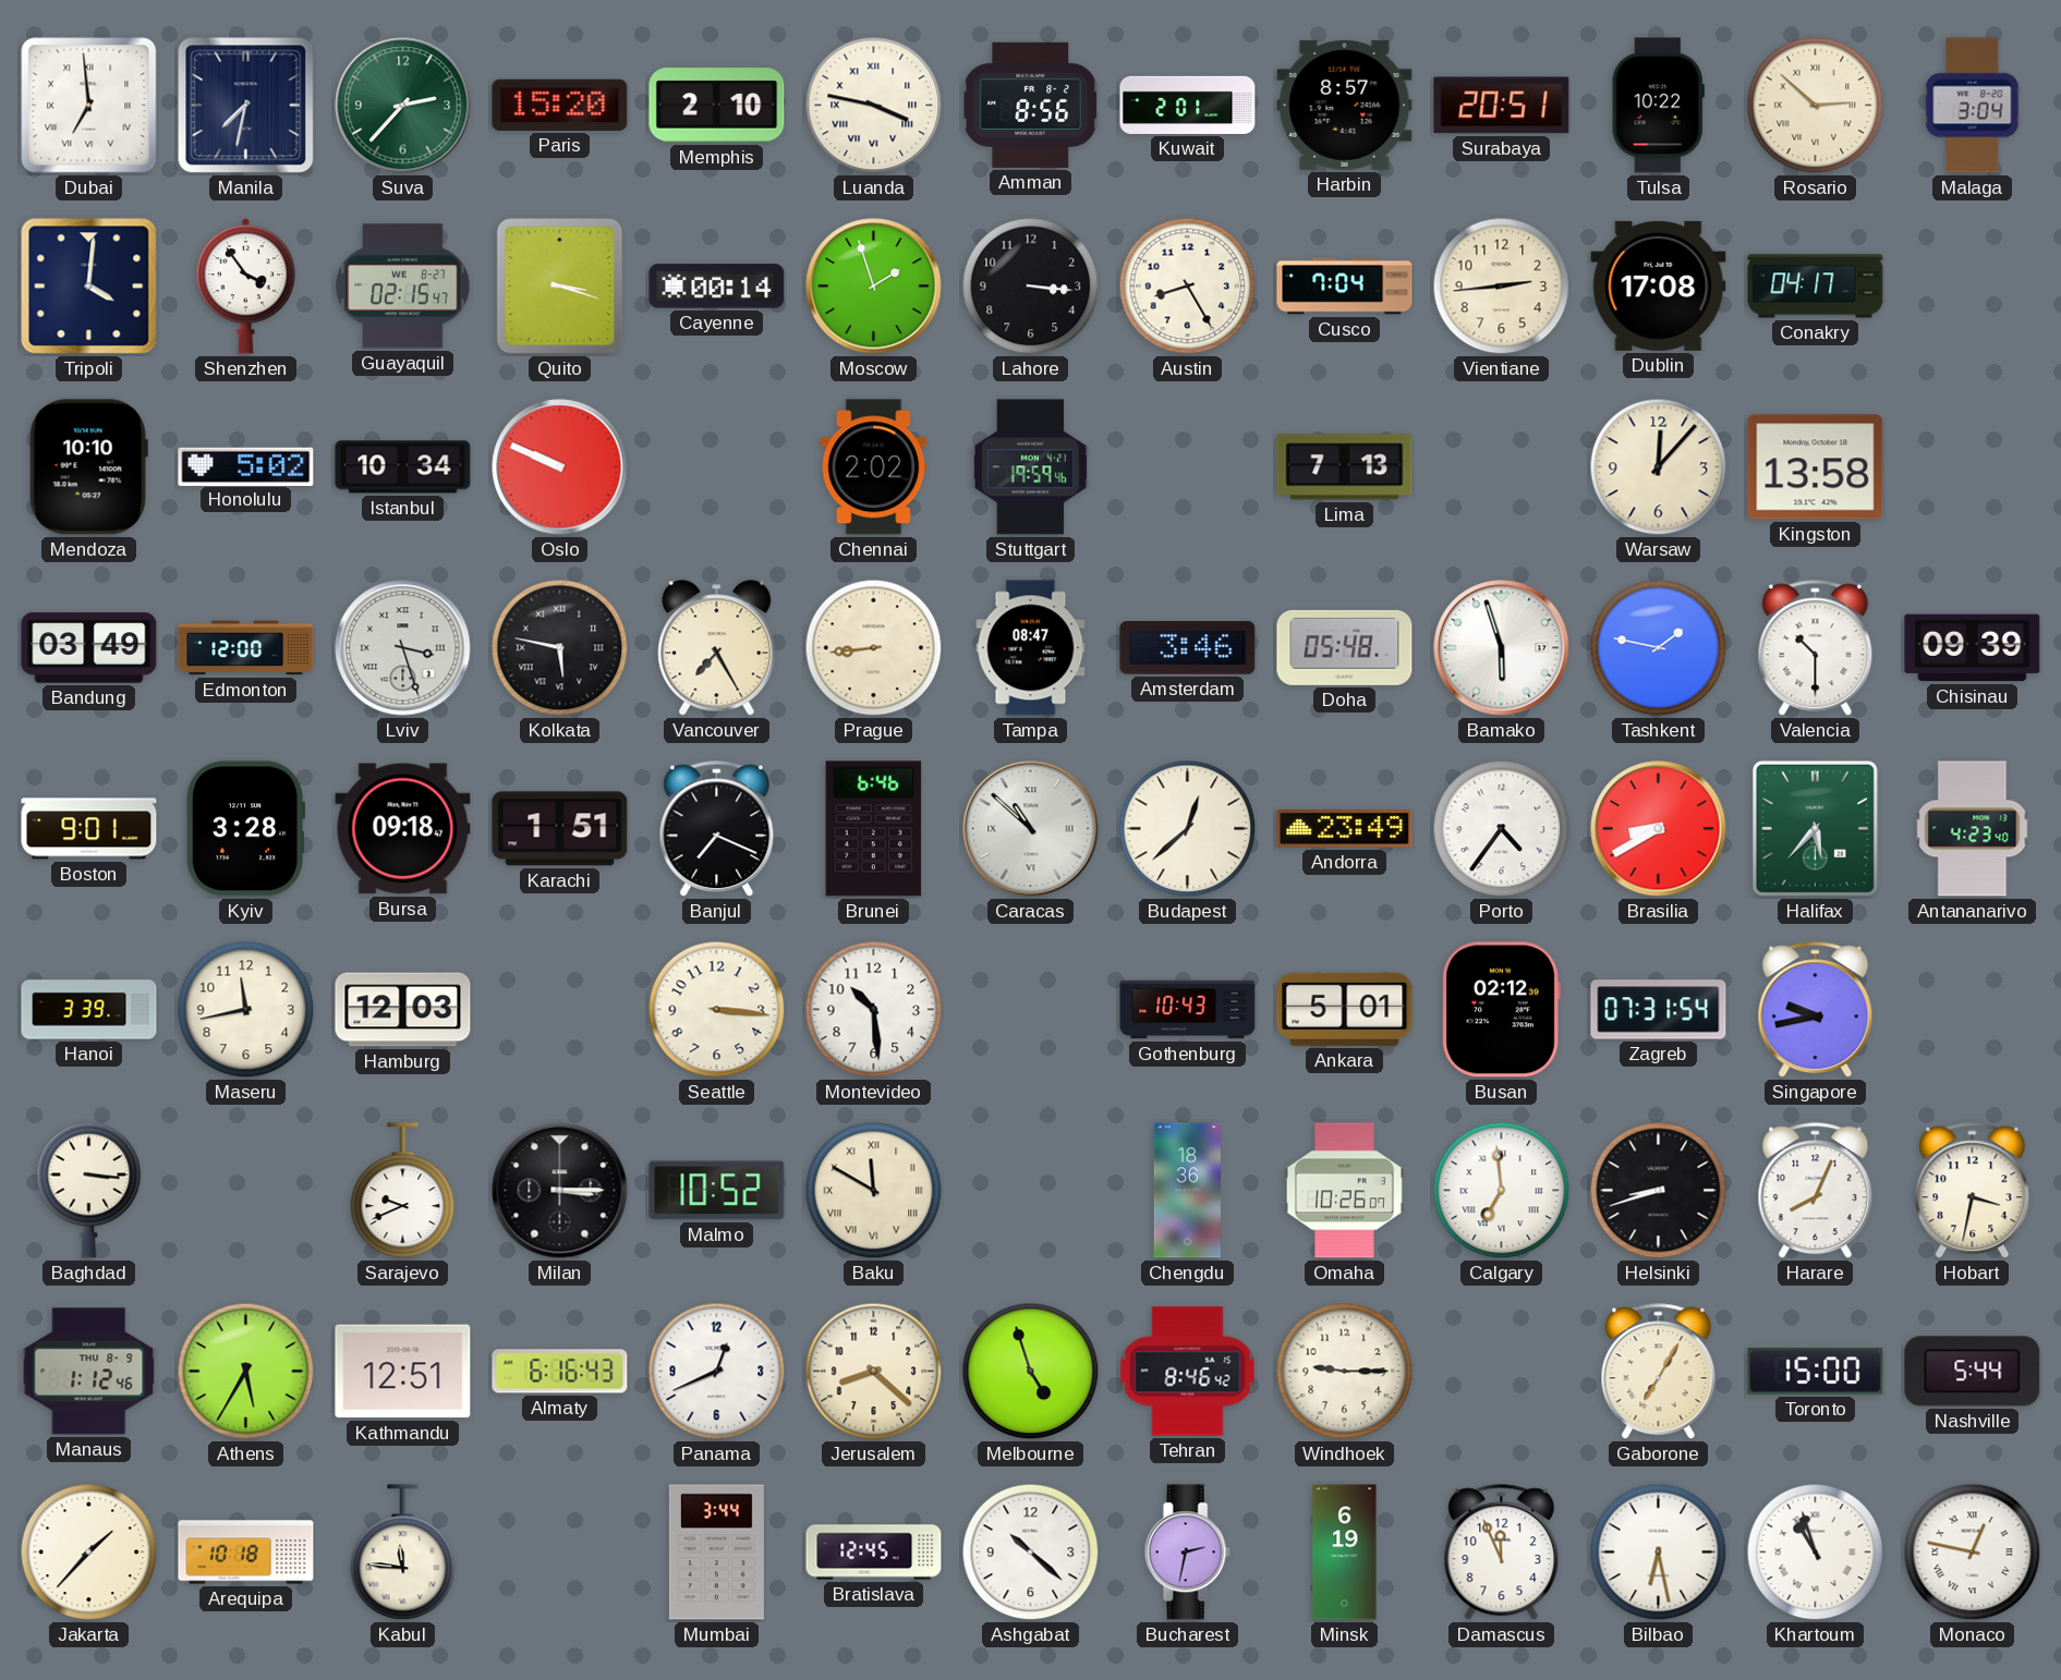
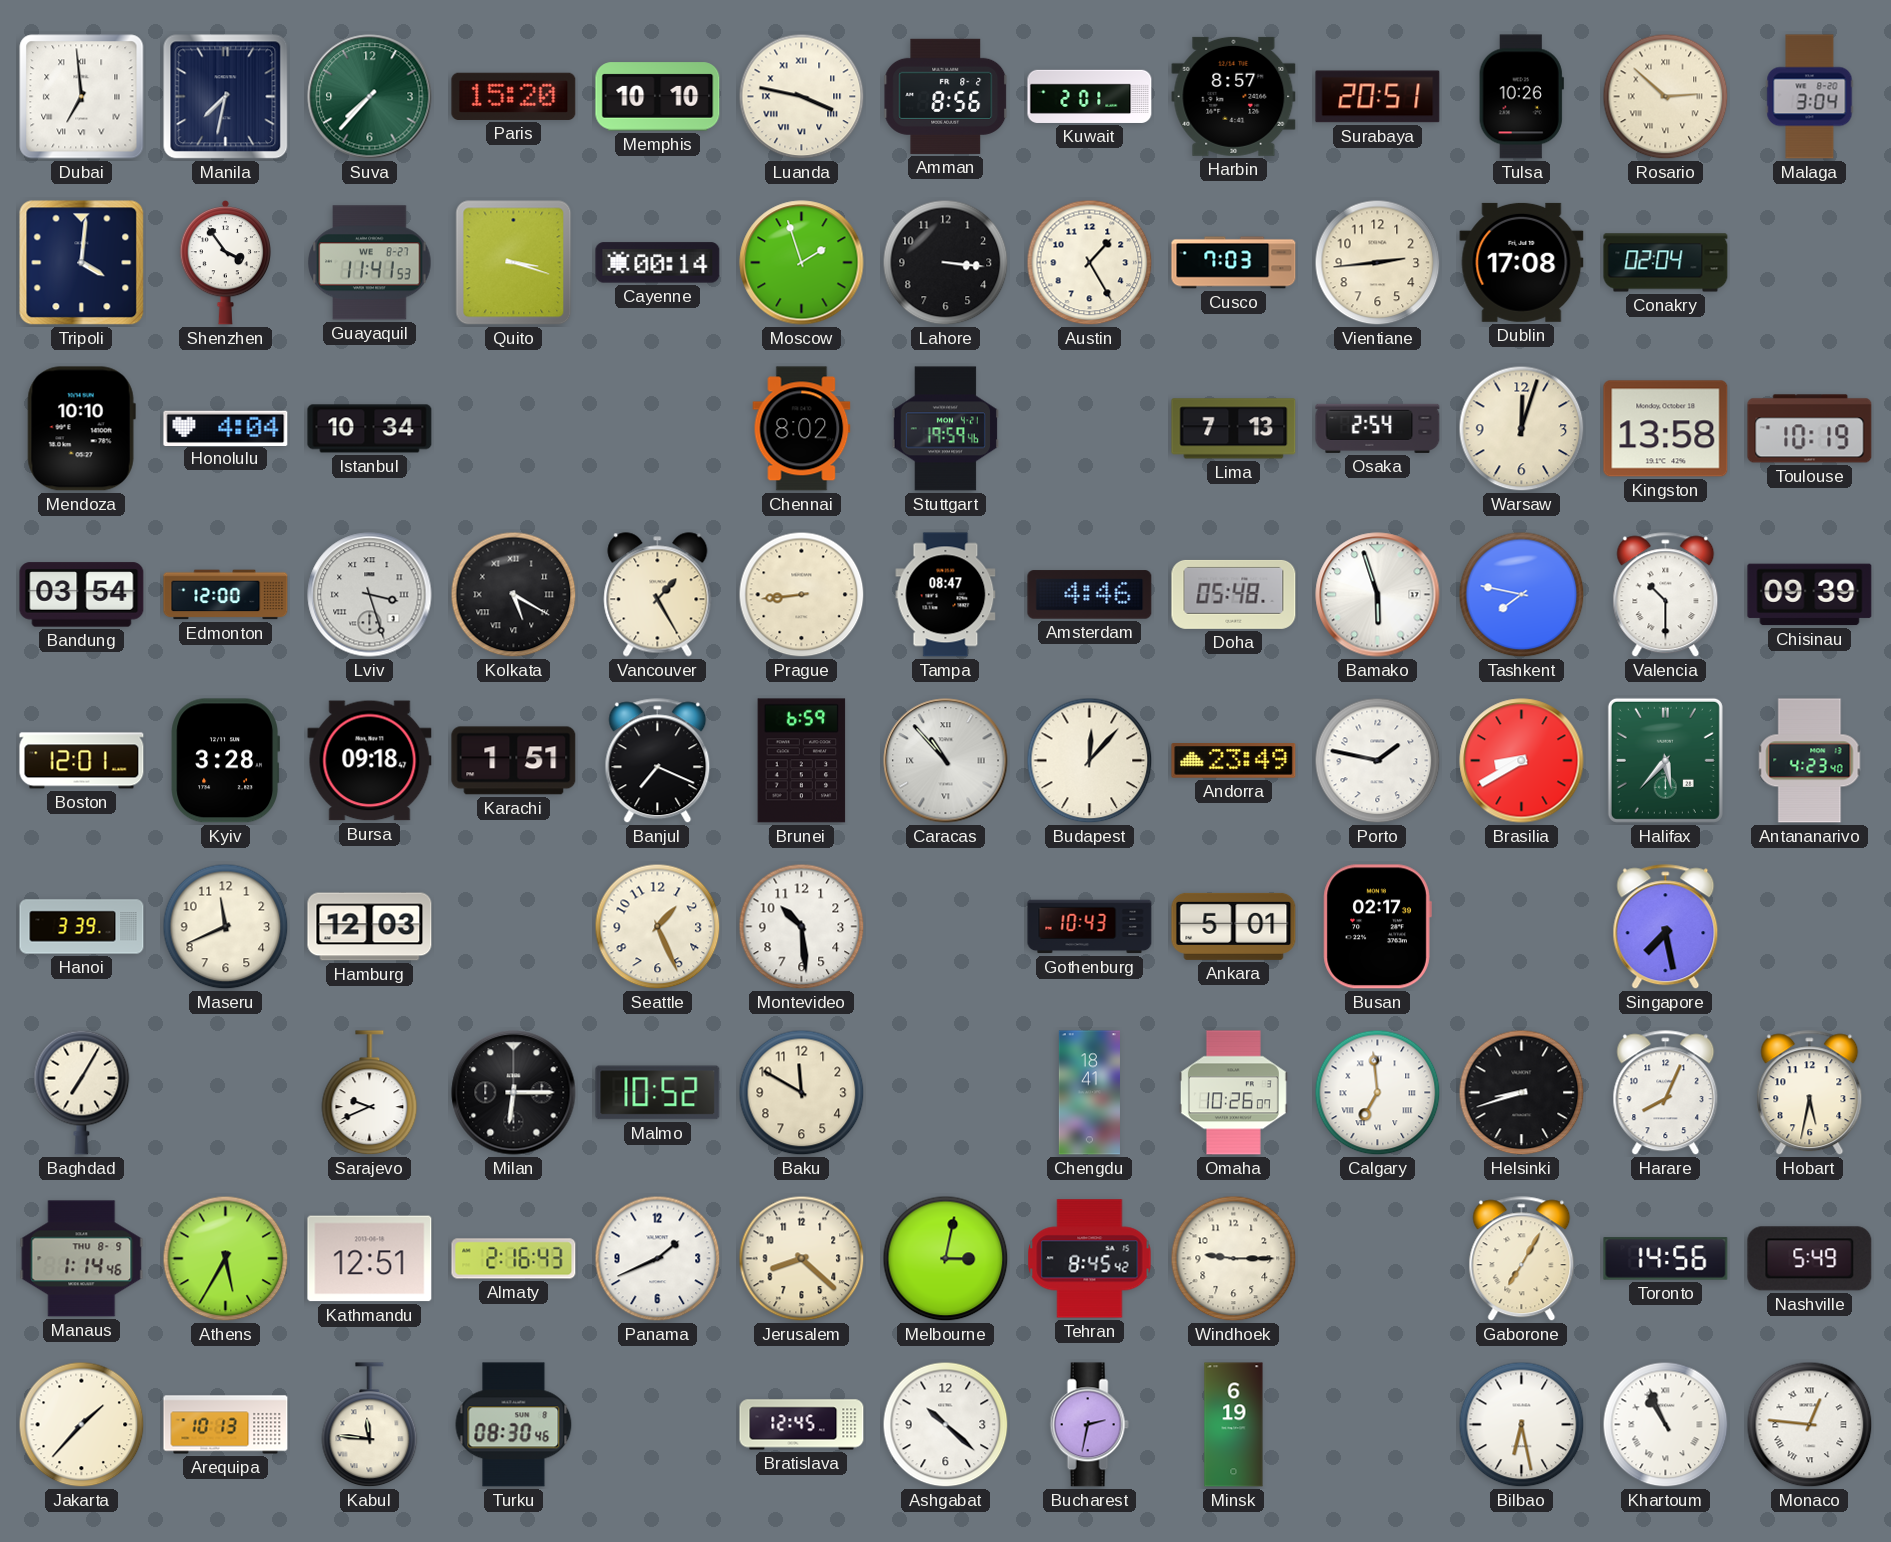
Suva: 2:37 -> 7:37 (370, 97)
Memphis: 2:10 -> 10:10 (658, 97)
Tulsa: 10:22 -> 10:26 (1521, 97)
Guayaquil: 02:15 -> 11:41 (370, 263)
Austin: 8:25 -> 1:25 (1090, 263)
Cusco: 7:04 -> 7:03 (1234, 263)
Conakry: 04:17 -> 02:04 (1666, 263)
Honolulu: 5:02 -> 4:04 (226, 428)
Oslo: 9:49 -> none (560, 467)
Chennai: 2:02 -> 8:02 (802, 429)
Osaka: none -> 2:54 (1378, 428)
Warsaw: 12:07 -> 12:03 (1522, 429)
Toulouse: none -> 10:19 (1810, 429)
Bandung: 03:49 -> 03:54 (82, 595)
Kolkata: 5:47 -> 5:20 (514, 595)
Vancouver: 7:25 -> 1:25 (658, 595)
Amsterdam: 3:46 -> 4:46 (1090, 595)
Tashkent: 1:47 -> 7:47 (1522, 595)
Boston: 9:01 -> 12:01 (82, 761)
Brunei: 6:46 -> 6:59 (802, 761)
Caracas: 10:52 -> 10:53 (946, 761)
Budapest: 12:38 -> 12:07 (1090, 761)
Porto: 4:36 -> 1:47 (1378, 761)
Maseru: 11:43 -> 11:41 (226, 927)
Seattle: 3:16 -> 1:26 (658, 927)
Busan: 02:12 -> 02:17 (1377, 927)
Zagreb: 07:31 -> none (1659, 1010)
Singapore: 9:43 -> 7:28 (1666, 927)
Baghdad: 3:16 -> 7:05 (82, 1092)
Milan: 3:15 -> 6:15 (514, 1093)
Baku numerals: Roman -> Arabic (802, 1093)
Chengdu: 18:36 -> 18:41 (1089, 1093)
Hobart: 3:32 -> 5:32 (1810, 1093)
Manaus: 1:12 -> 1:14 (82, 1259)
Almaty: 6:16 -> 2:16 (514, 1259)
Panama: 12:41 -> 1:41 (658, 1259)
Melbourne: 4:57 -> 3:02 (946, 1259)
Tehran: 8:46 -> 8:45 (1090, 1259)
Toronto: 15:00 -> 14:56 (1666, 1259)
Nashville: 5:44 -> 5:49 (1810, 1259)
Arequipa: 10:18 -> 10:13 (226, 1425)
Turku: none -> 08:30 (514, 1425)
Mumbai: 3:44 -> none (716, 1553)
Damascus: 11:56 -> none (1502, 1553)
Khartoum: 10:57 -> 10:56 (1666, 1425)
Monaco: 12:47 -> 12:46 (1810, 1425)
